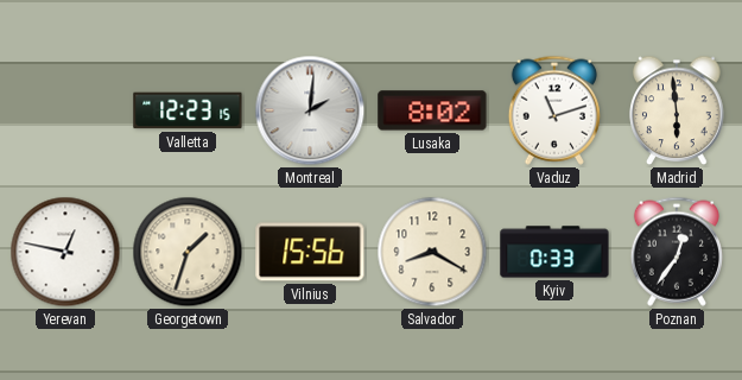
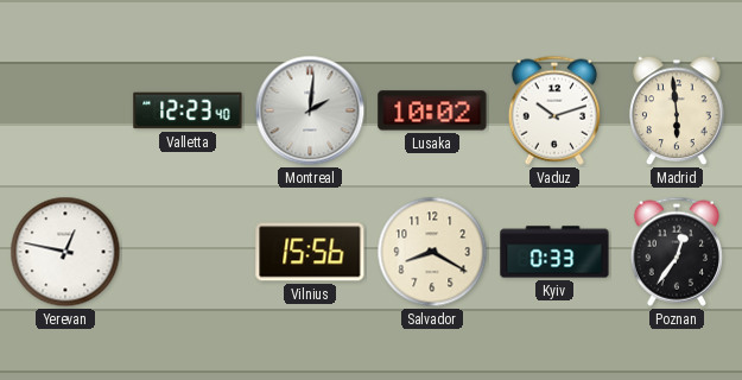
Valletta: 12:23:15 -> 12:23:40 (188, 110)
Lusaka: 8:02 -> 10:02 (432, 110)
Vaduz: 11:12 -> 10:12 (554, 110)
Georgetown: 1:33 -> none (188, 252)
